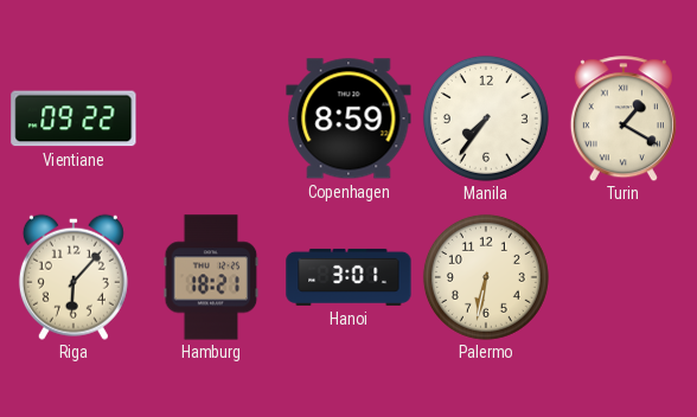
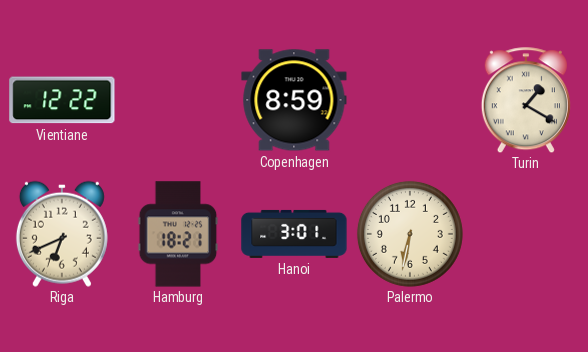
Vientiane: 09:22 -> 12:22 (62, 100)
Manila: 7:36 -> none (486, 118)
Riga: 6:07 -> 6:41 (62, 234)
